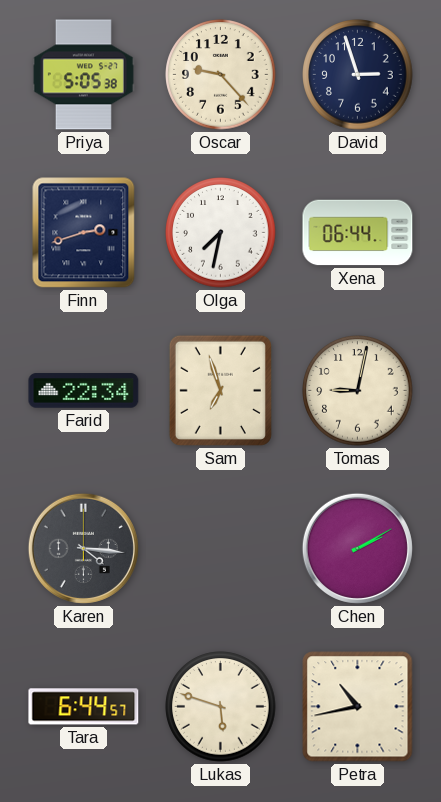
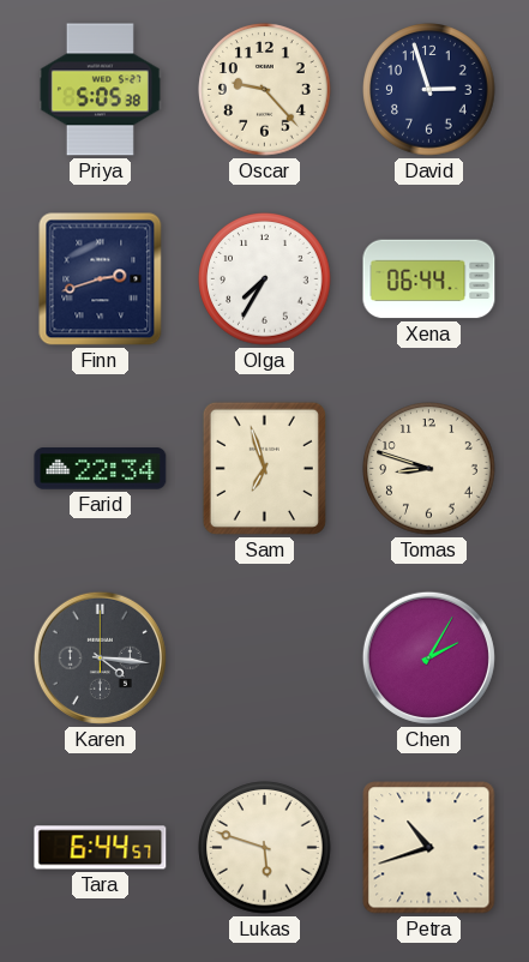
Olga: 7:32 -> 7:35 (265, 279)
Tomas: 9:02 -> 8:48 (429, 469)
Chen: 2:10 -> 2:05 (428, 657)
Petra: 10:43 -> 10:42 (429, 848)
